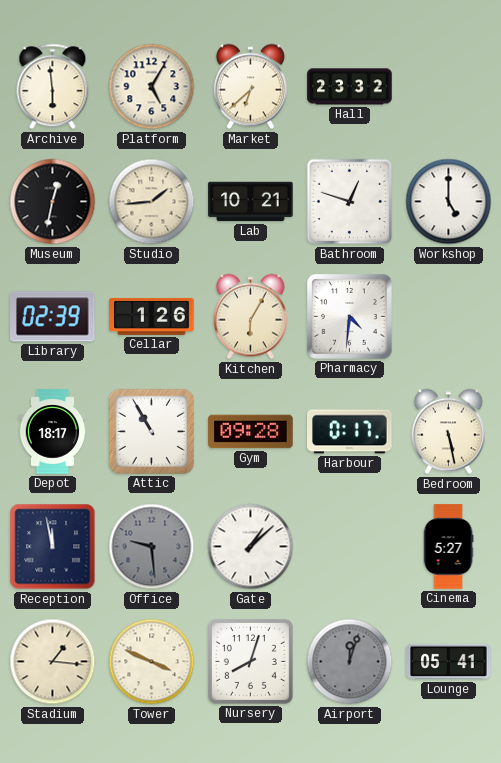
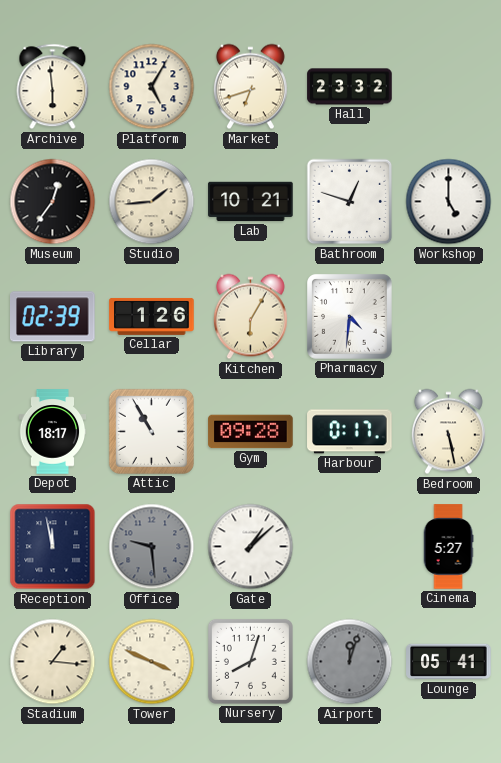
Market: 6:38 -> 6:42 (250, 87)
Museum: 12:32 -> 12:36 (53, 202)
